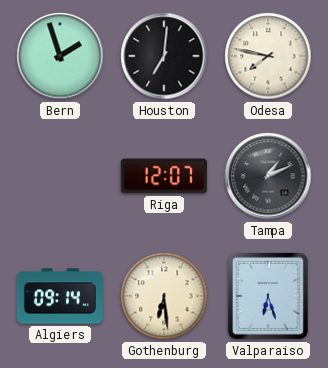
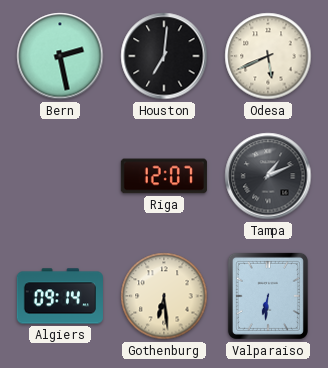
Bern: 1:57 -> 2:28 (60, 56)
Odesa: 7:47 -> 5:41 (268, 56)
Valparaiso: 6:27 -> 6:31 (268, 296)
